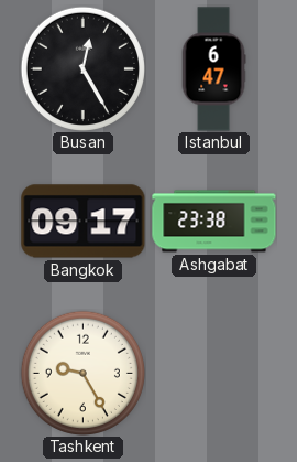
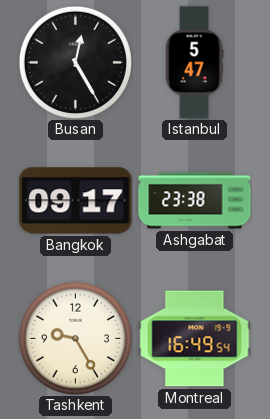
Istanbul: 6:47 -> 5:47 (194, 63)
Montreal: none -> 16:49 (195, 339)
